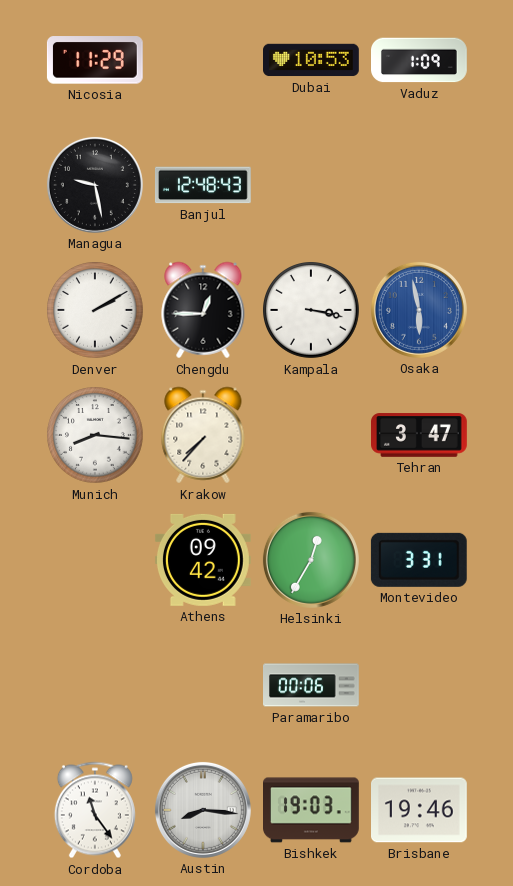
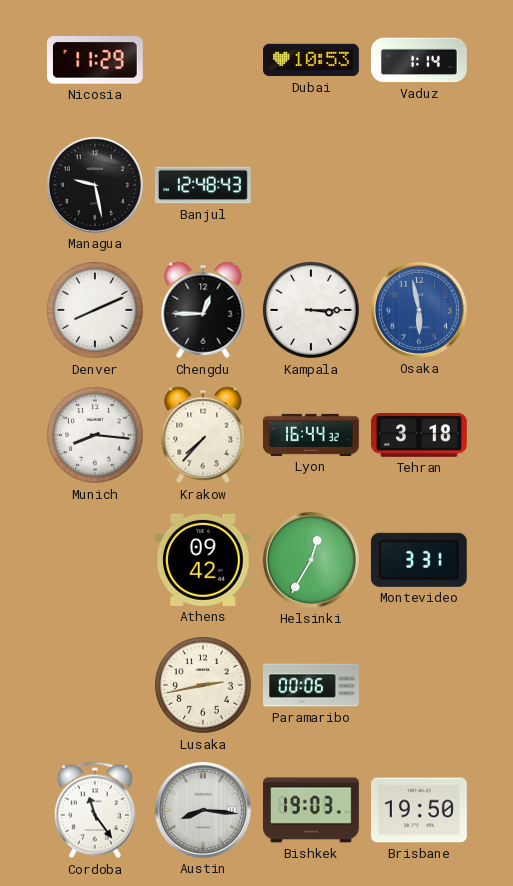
Vaduz: 1:09 -> 1:14 (420, 60)
Denver: 2:10 -> 8:11 (96, 311)
Kampala: 3:17 -> 3:15 (312, 311)
Lyon: none -> 16:44 (312, 435)
Tehran: 3:47 -> 3:18 (420, 435)
Lusaka: none -> 2:43 (204, 686)
Brisbane: 19:46 -> 19:50 (420, 810)
